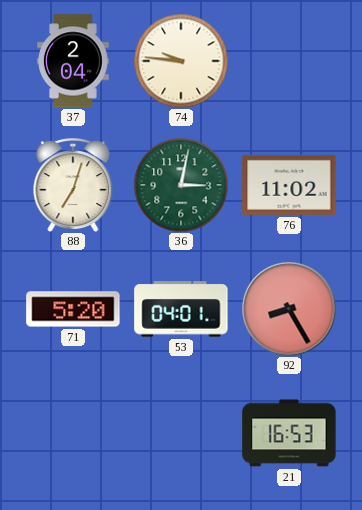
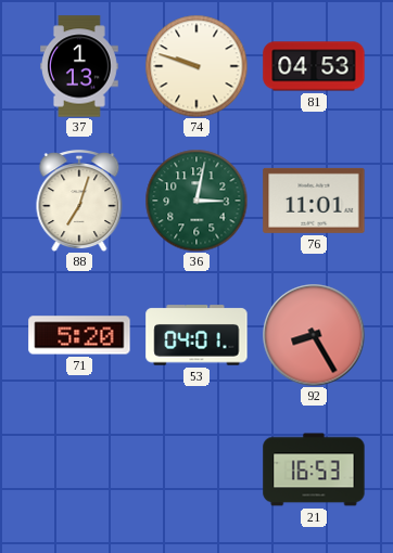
37: 2:04 -> 1:13 (80, 66)
74: 9:46 -> 9:48 (196, 66)
81: none -> 04:53 (314, 66)
76: 11:02 -> 11:01 (314, 201)
